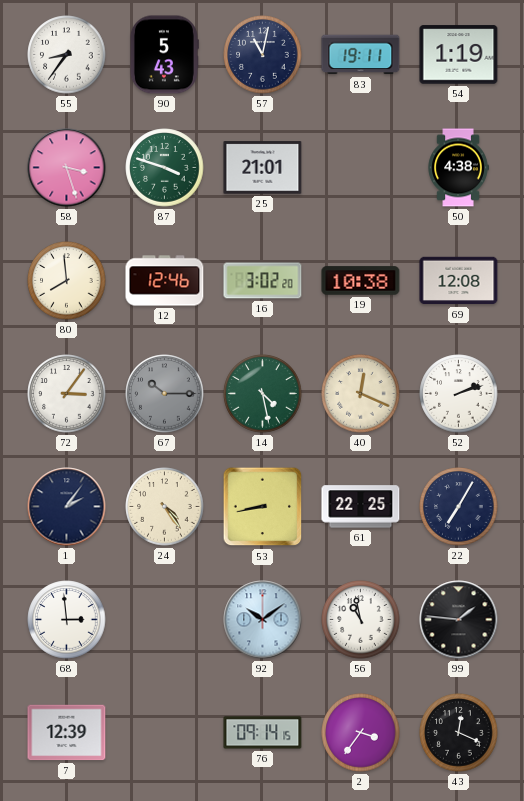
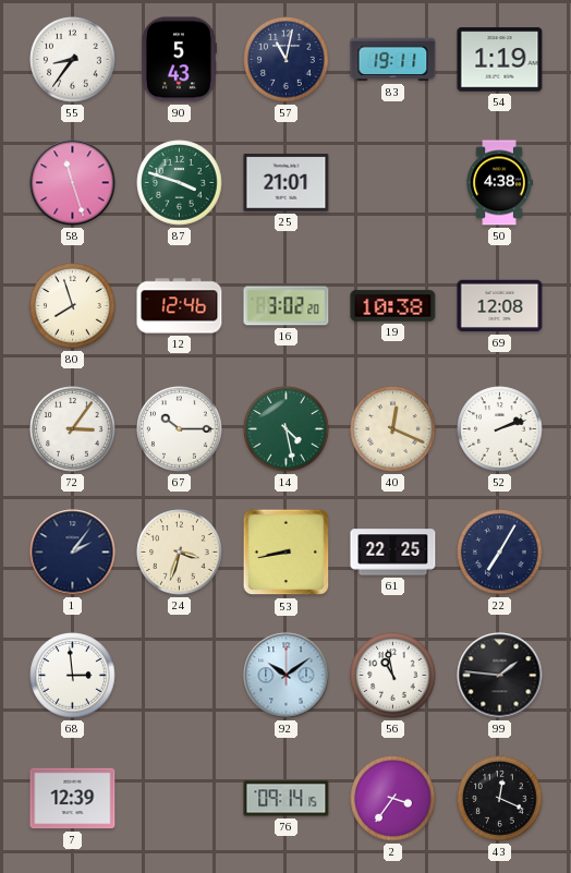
58: 3:27 -> 11:27 (73, 183)
80: 7:59 -> 7:57 (73, 306)
67 dial: grey -> white (180, 429)
24: 4:24 -> 3:33 (180, 553)
